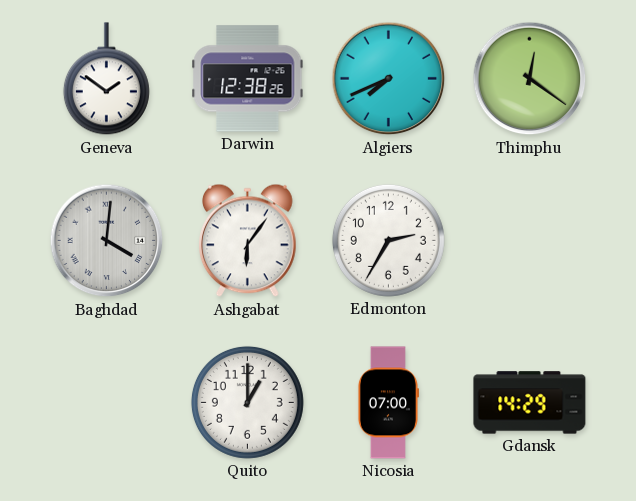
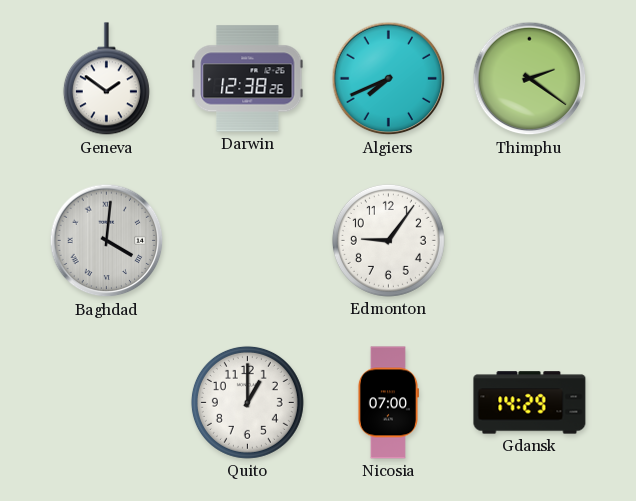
Thimphu: 12:21 -> 2:21 (530, 79)
Ashgabat: 6:06 -> none (248, 241)
Edmonton: 2:35 -> 9:06 (388, 240)
